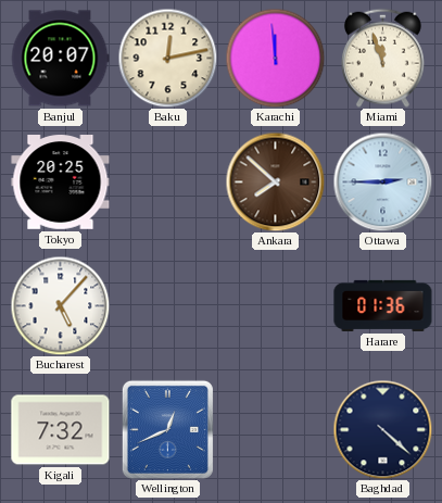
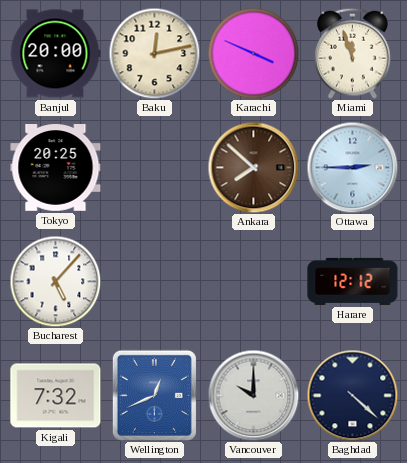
Banjul: 20:07 -> 20:00 (55, 54)
Karachi: 11:59 -> 3:49 (253, 53)
Harare: 01:36 -> 12:12 (353, 281)
Vancouver: none -> 10:00 (253, 395)
